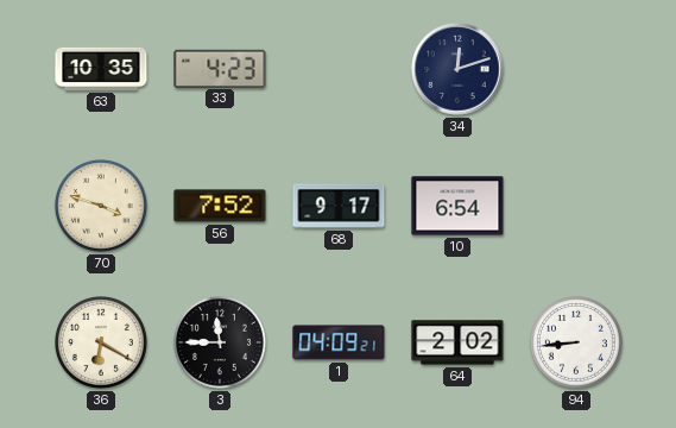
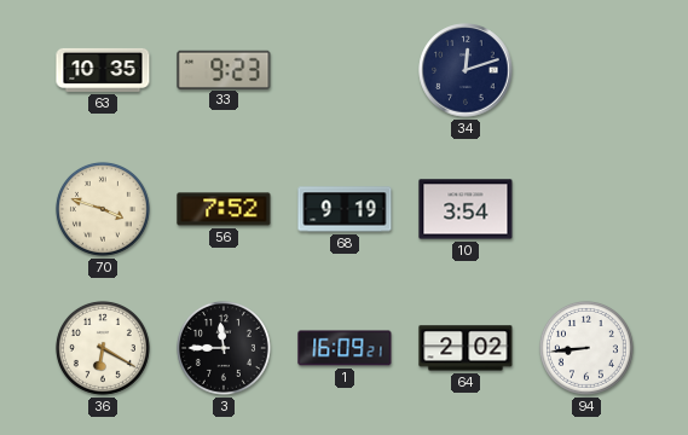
33: 4:23 -> 9:23 (224, 69)
68: 9:17 -> 9:19 (345, 209)
10: 6:54 -> 3:54 (466, 209)
1: 04:09 -> 16:09 (345, 348)
